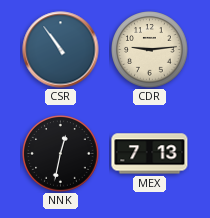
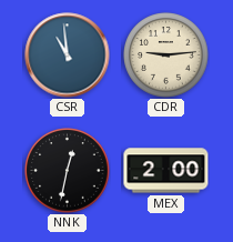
CSR: 10:54 -> 10:59 (68, 56)
MEX: 7:13 -> 2:00 (166, 171)
